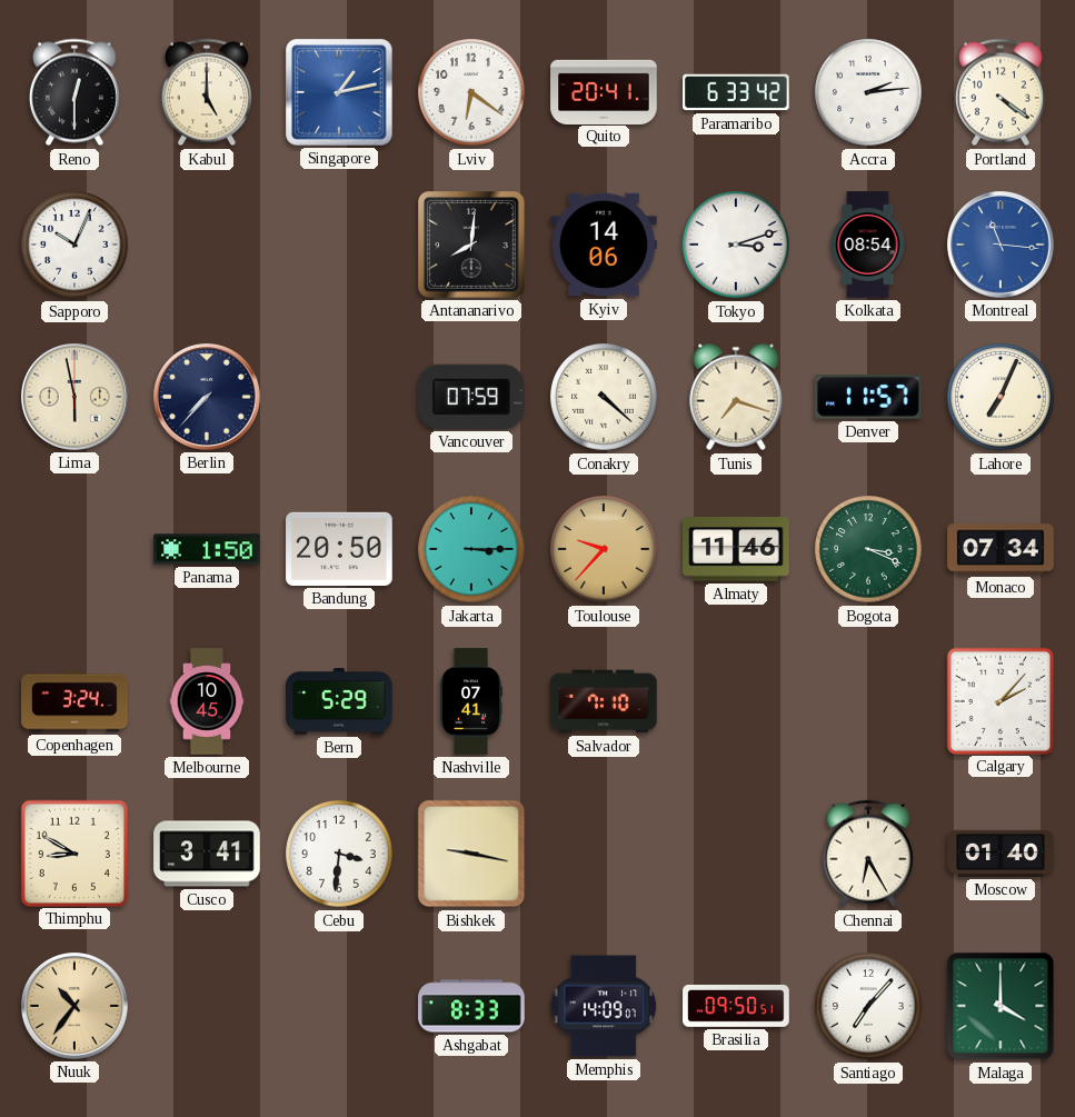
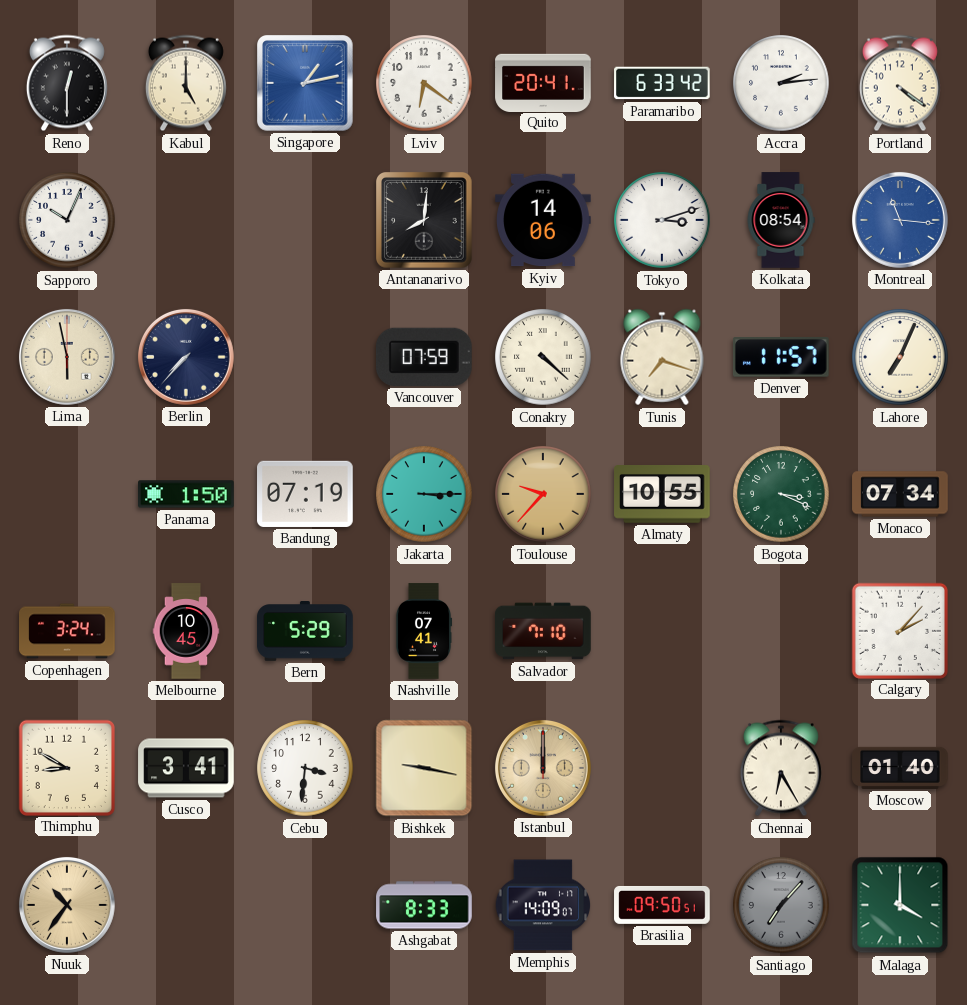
Bandung: 20:50 -> 07:19 (305, 494)
Almaty: 11:46 -> 10:55 (662, 495)
Istanbul: none -> 12:00 (543, 768)
Santiago dial: white -> grey (781, 905)
